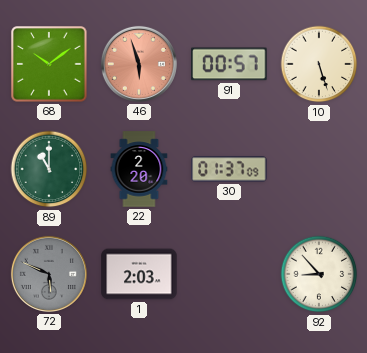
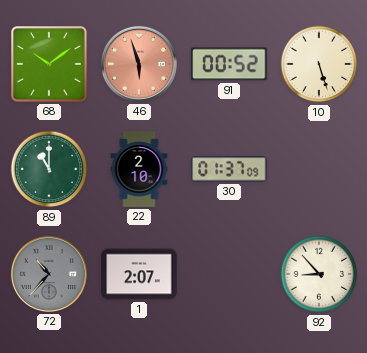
91: 00:57 -> 00:52 (229, 64)
22: 2:20 -> 2:10 (139, 169)
72: 5:49 -> 10:37 (49, 274)
1: 2:03 -> 2:07 (139, 274)
